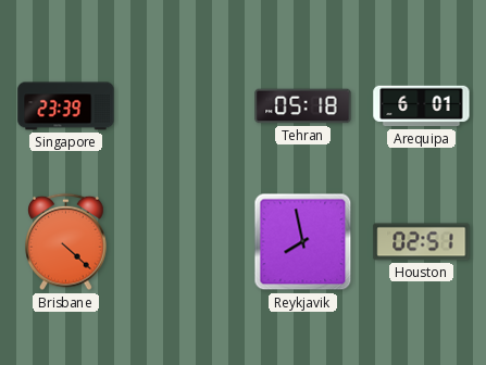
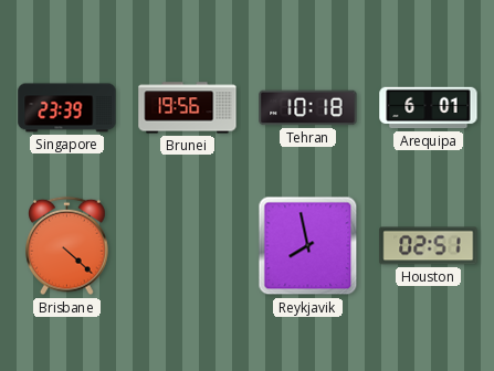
Brunei: none -> 19:56 (188, 108)
Tehran: 05:18 -> 10:18 (308, 108)
